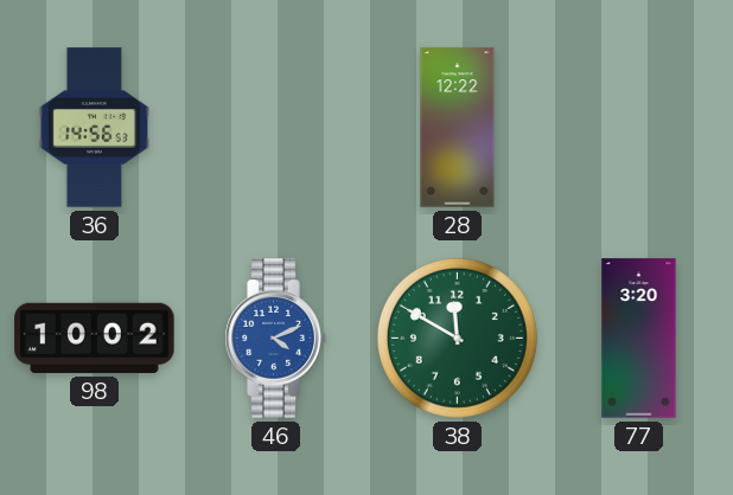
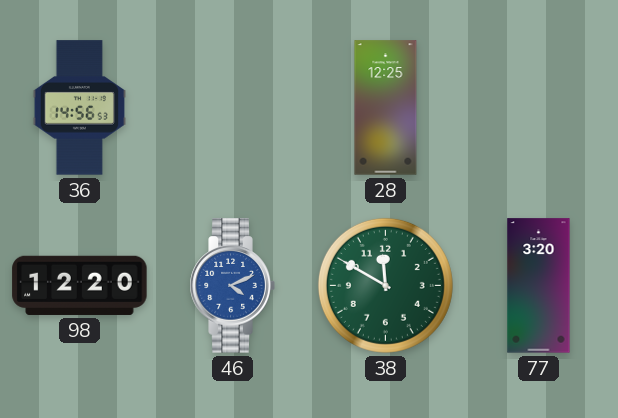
28: 12:22 -> 12:25 (386, 108)
98: 10:02 -> 12:20 (80, 285)
